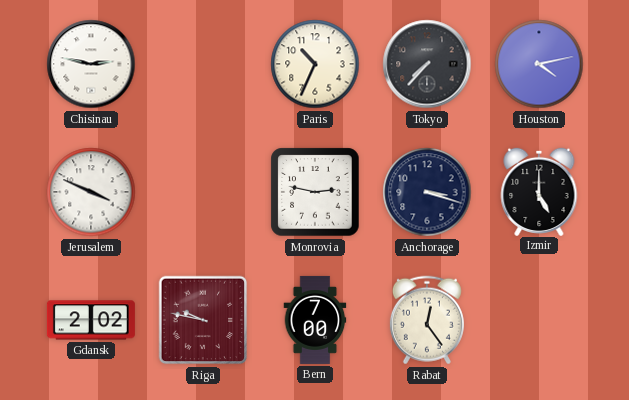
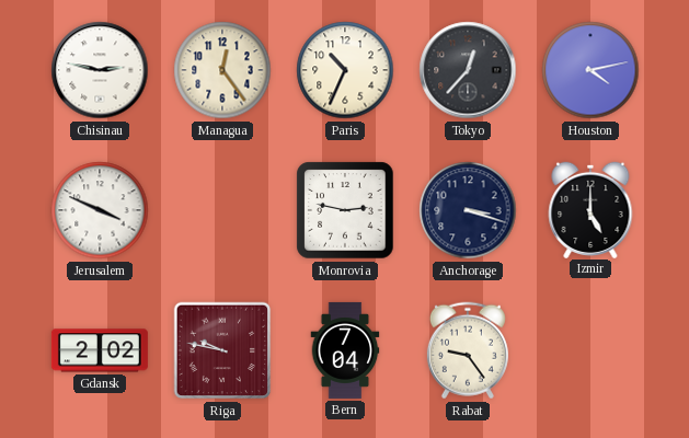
Managua: none -> 12:24 (222, 70)
Tokyo: 7:37 -> 12:37 (468, 70)
Bern: 7:00 -> 7:04 (345, 350)
Rabat: 12:24 -> 9:24 (468, 350)
